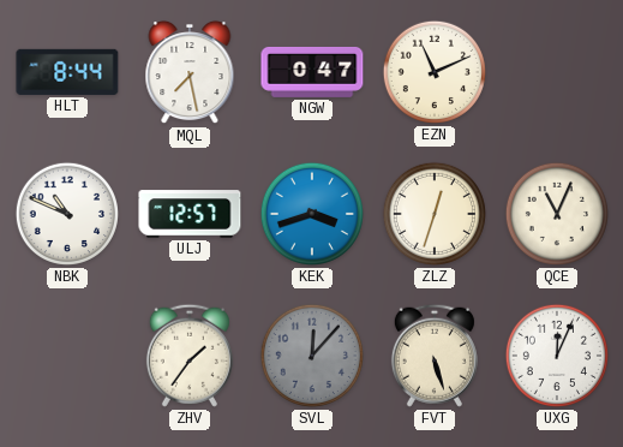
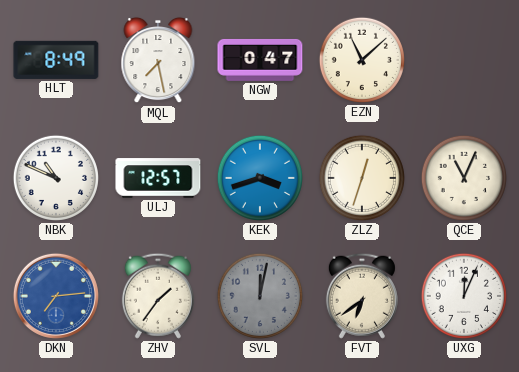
HLT: 8:44 -> 8:49 (56, 60)
EZN: 11:11 -> 11:08 (362, 60)
DKN: none -> 7:14 (56, 296)
SVL: 12:07 -> 12:02 (260, 296)
FVT: 5:27 -> 6:39 (362, 296)
